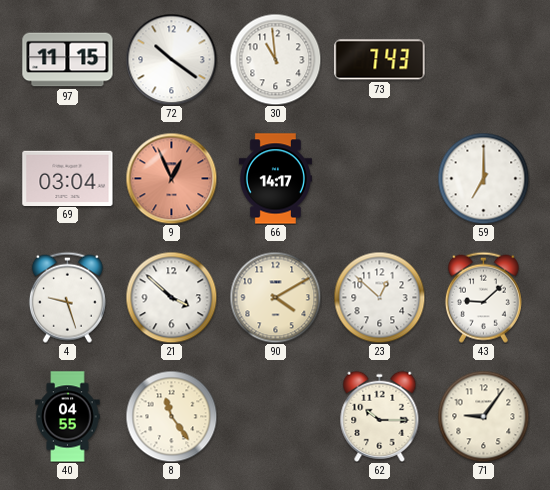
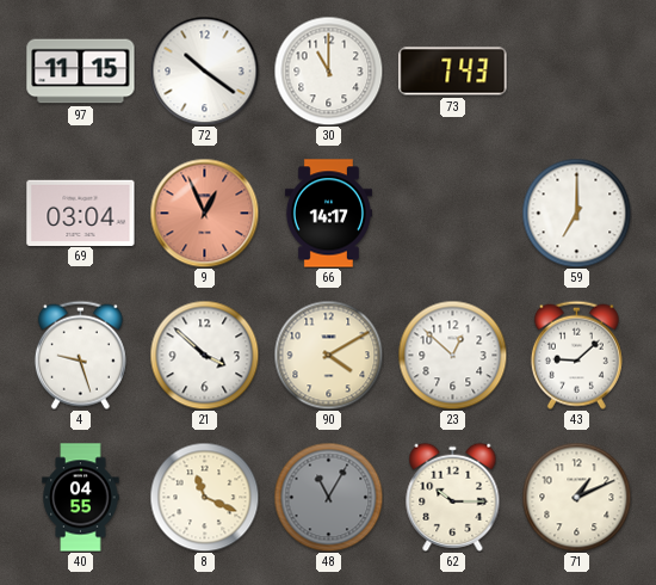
30: 10:59 -> 11:00 (328, 70)
8: 11:24 -> 11:19 (204, 497)
48: none -> 11:05 (328, 497)
71: 9:06 -> 1:11 (576, 497)
